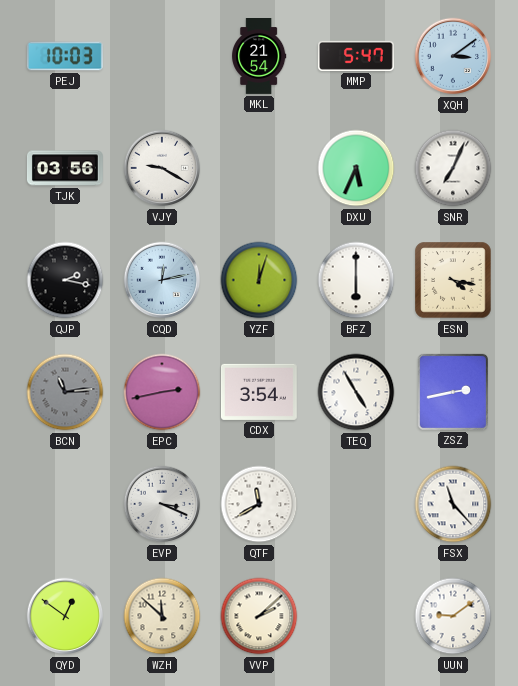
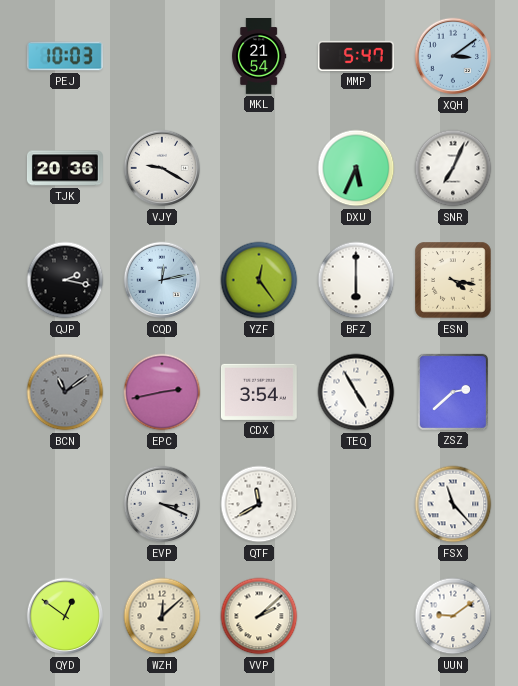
TJK: 03:56 -> 20:36 (65, 168)
YZF: 12:03 -> 12:24 (259, 280)
BCN: 11:14 -> 11:09 (65, 392)
ZSZ: 2:43 -> 2:38 (453, 392)
WZH: 11:52 -> 12:08 (162, 616)
